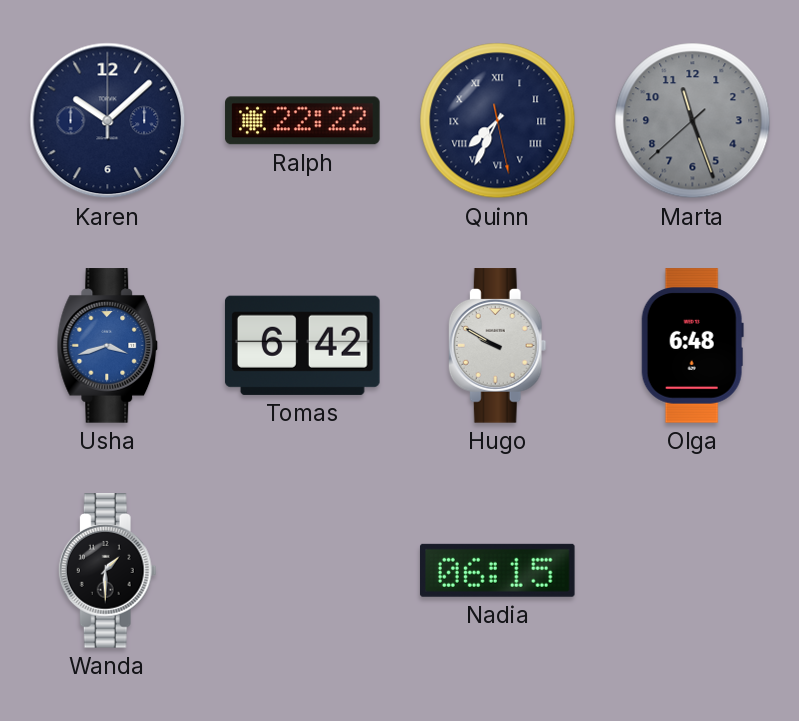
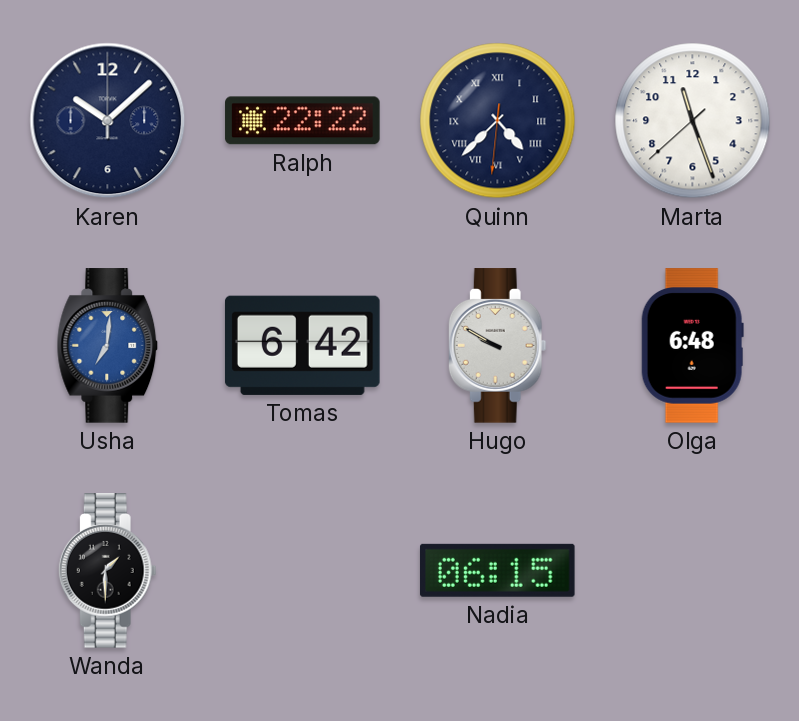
Quinn: 7:34 -> 4:37 (498, 121)
Marta dial: grey -> white (693, 121)
Usha: 3:42 -> 7:01 (108, 346)
